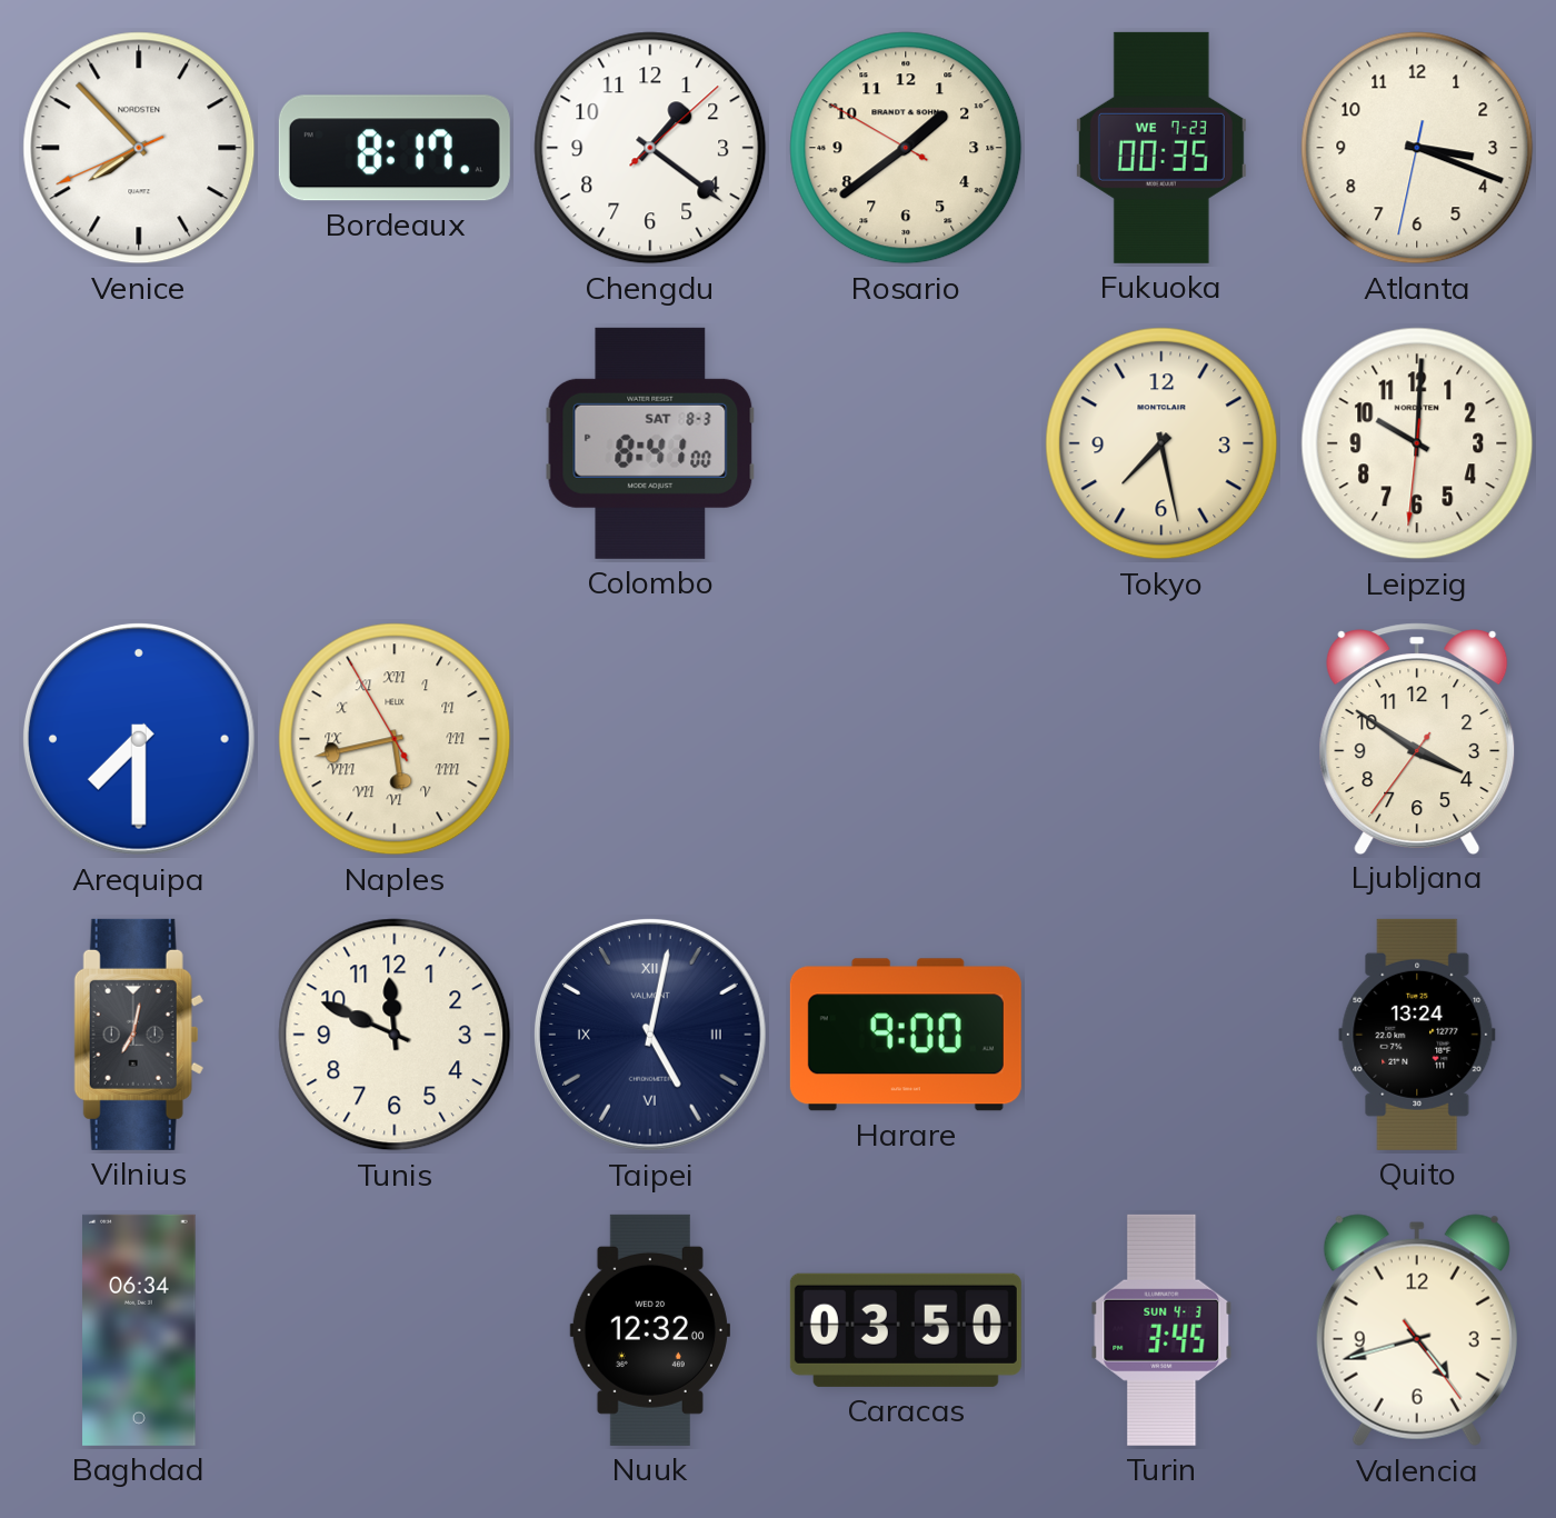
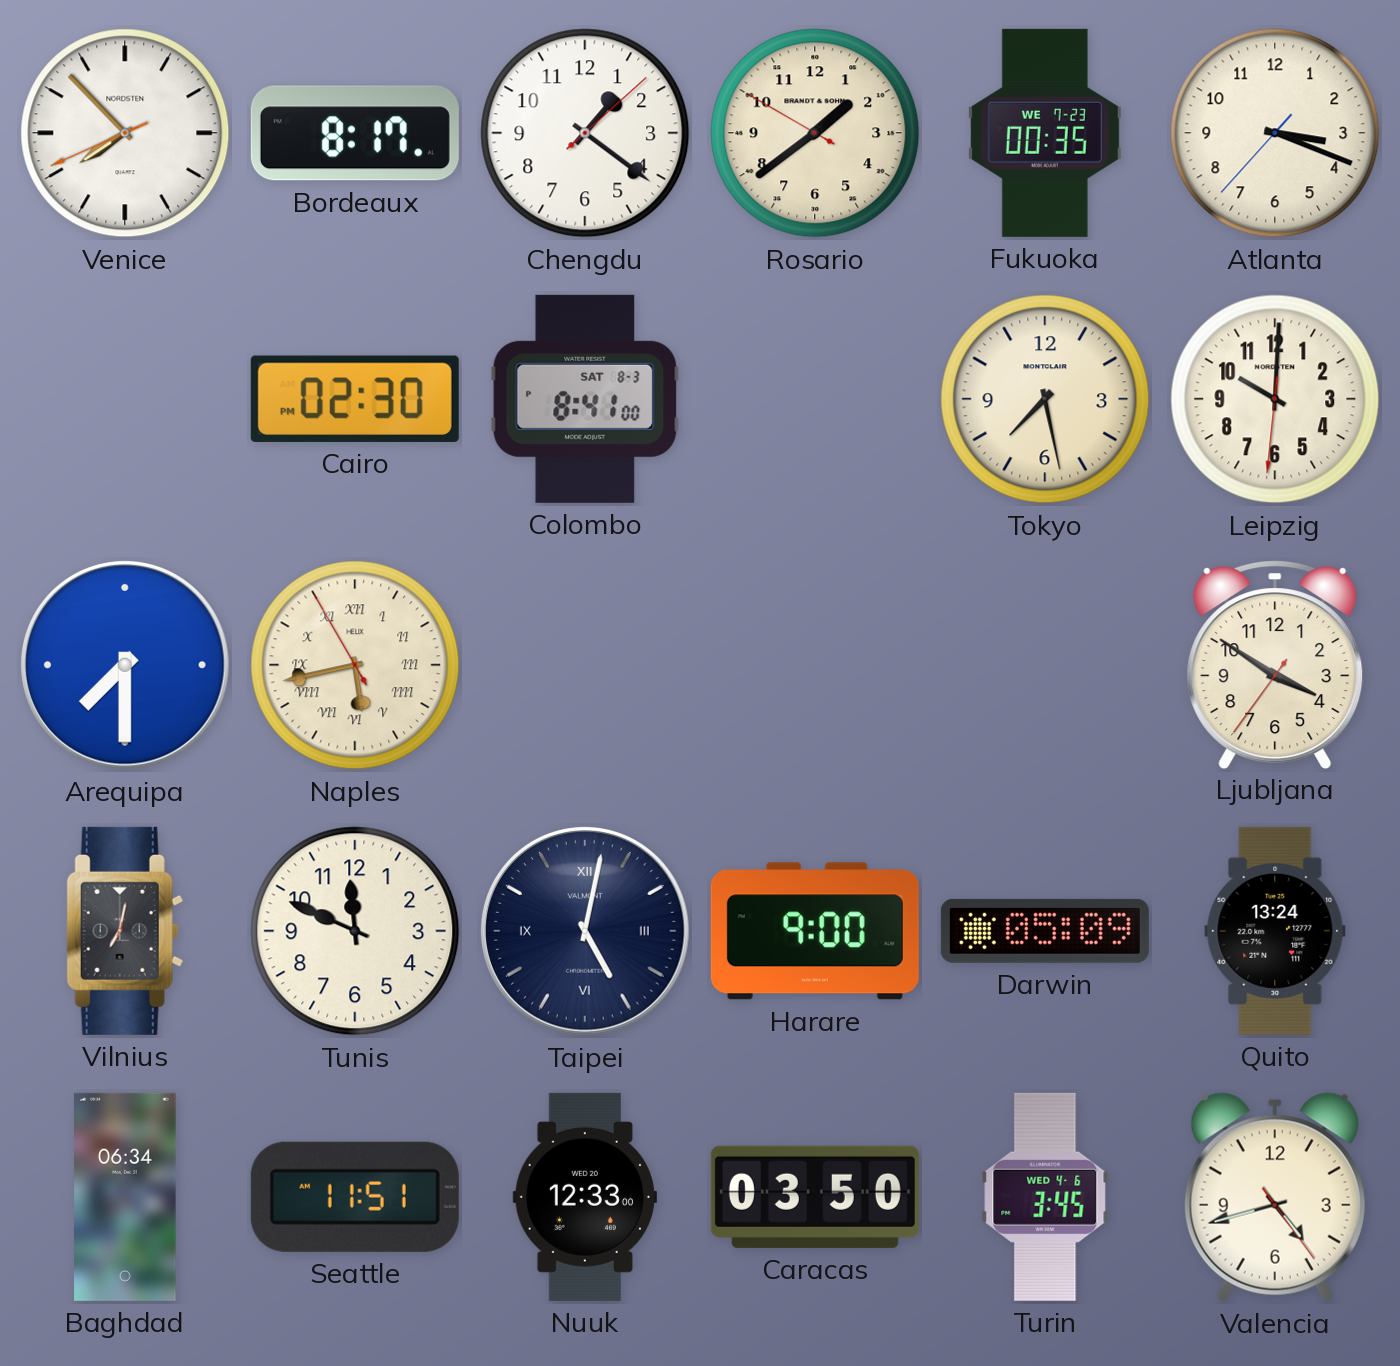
Atlanta: 3:18:32 -> 3:18:37 (1275, 133)
Cairo: none -> 02:30 (355, 399)
Darwin: none -> 05:09 (1045, 931)
Seattle: none -> 11:51 (355, 1197)
Nuuk: 12:32 -> 12:33 (585, 1197)
Turin date: SUN 4-3 -> WED 4-6 (1045, 1197)
